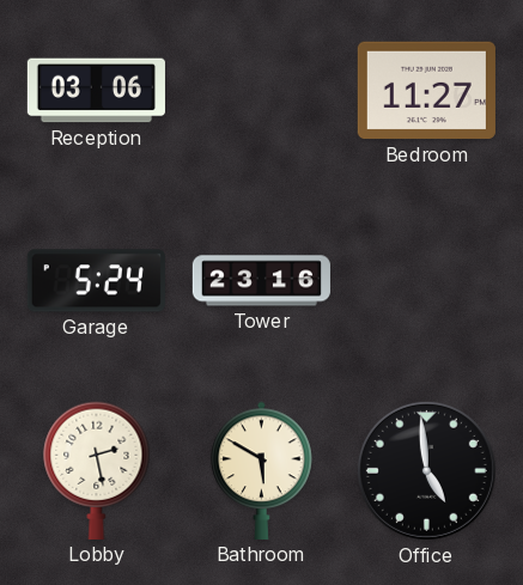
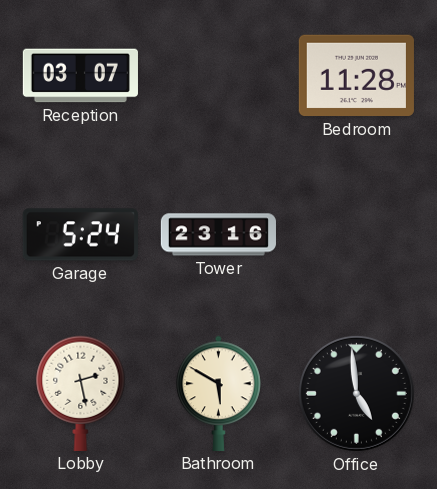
Reception: 03:06 -> 03:07 (80, 76)
Bedroom: 11:27 -> 11:28 (356, 76)
